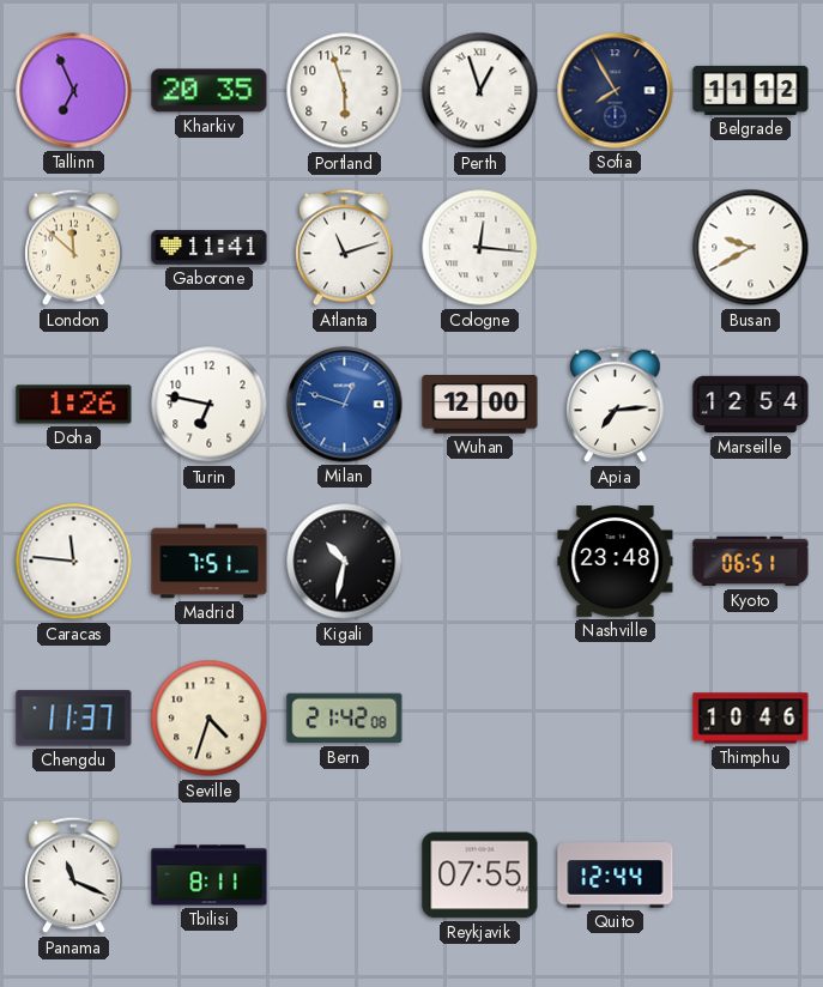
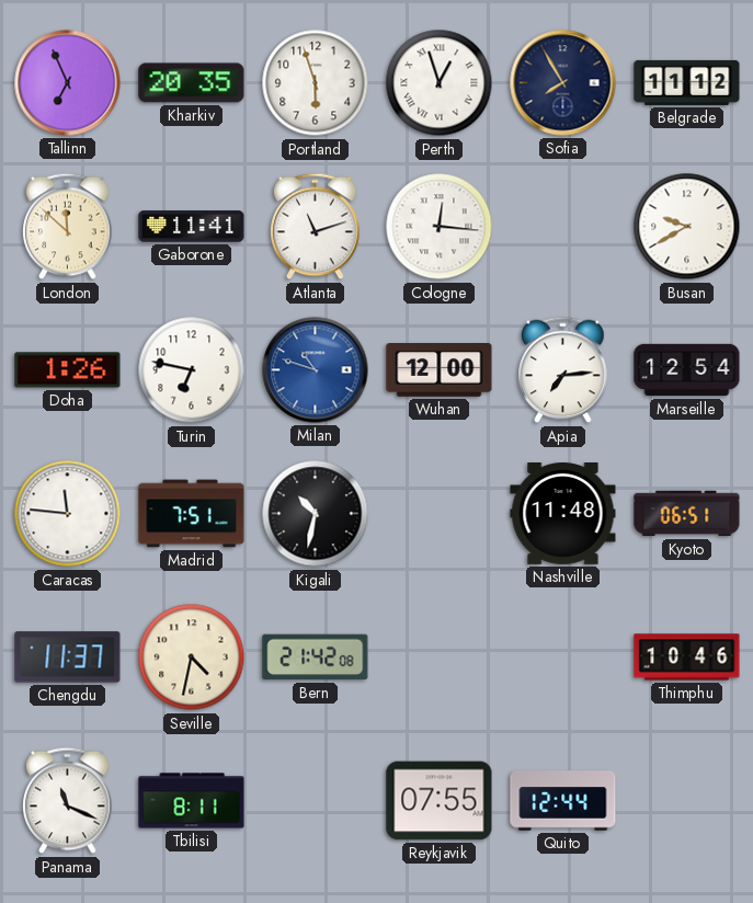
Milan: 12:48 -> 10:48 (316, 370)
Nashville: 23:48 -> 11:48 (563, 514)
Seville: 4:33 -> 4:32 (192, 658)
